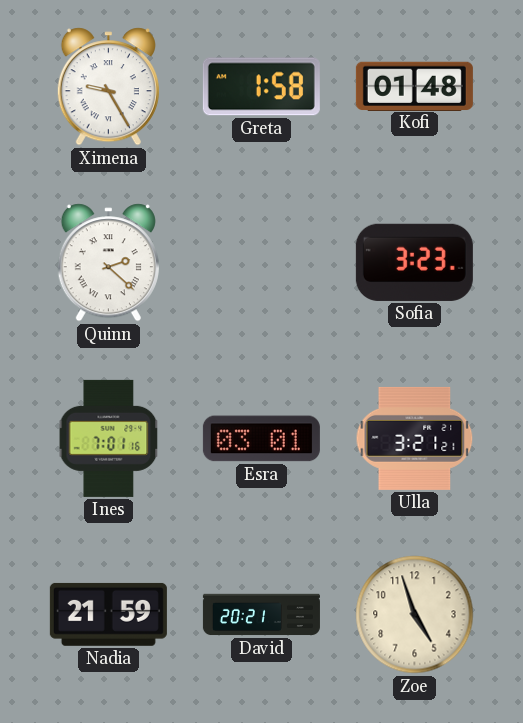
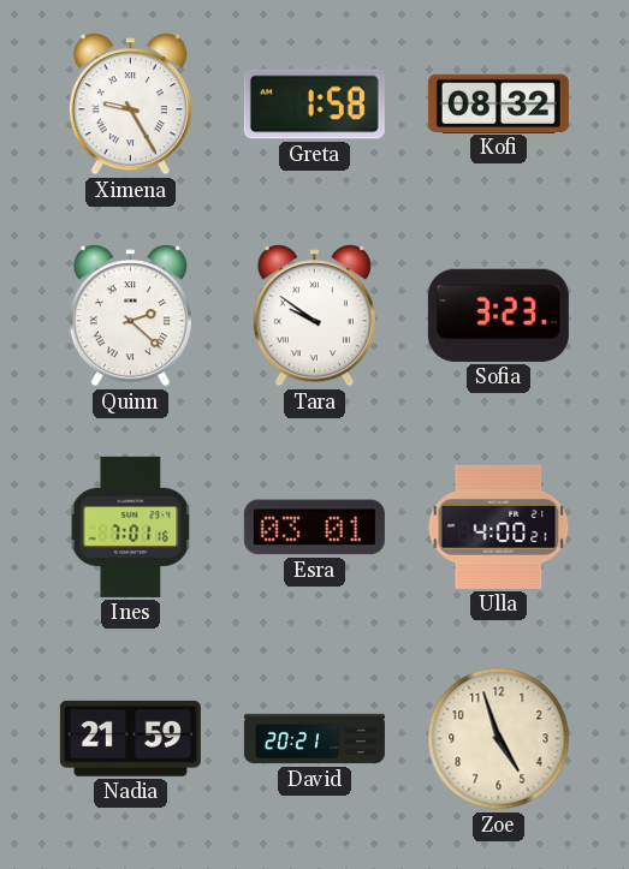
Kofi: 01:48 -> 08:32 (498, 103)
Tara: none -> 9:51 (314, 316)
Ulla: 3:21 -> 4:00 (499, 526)
